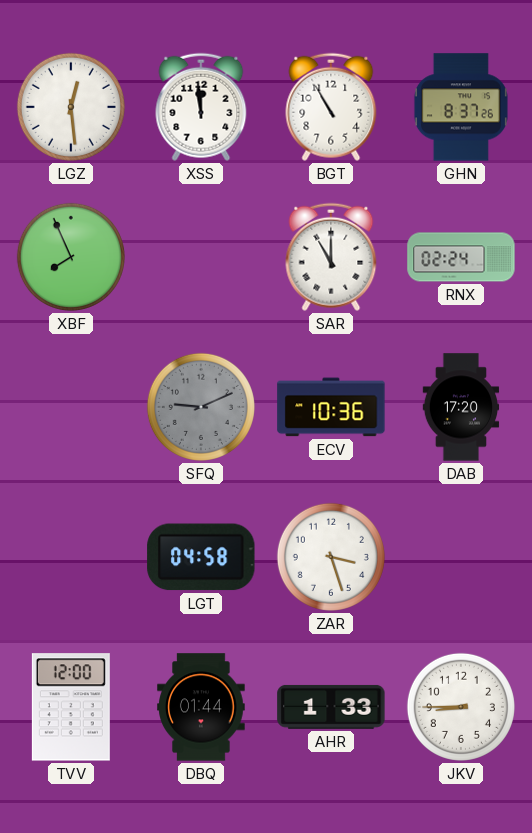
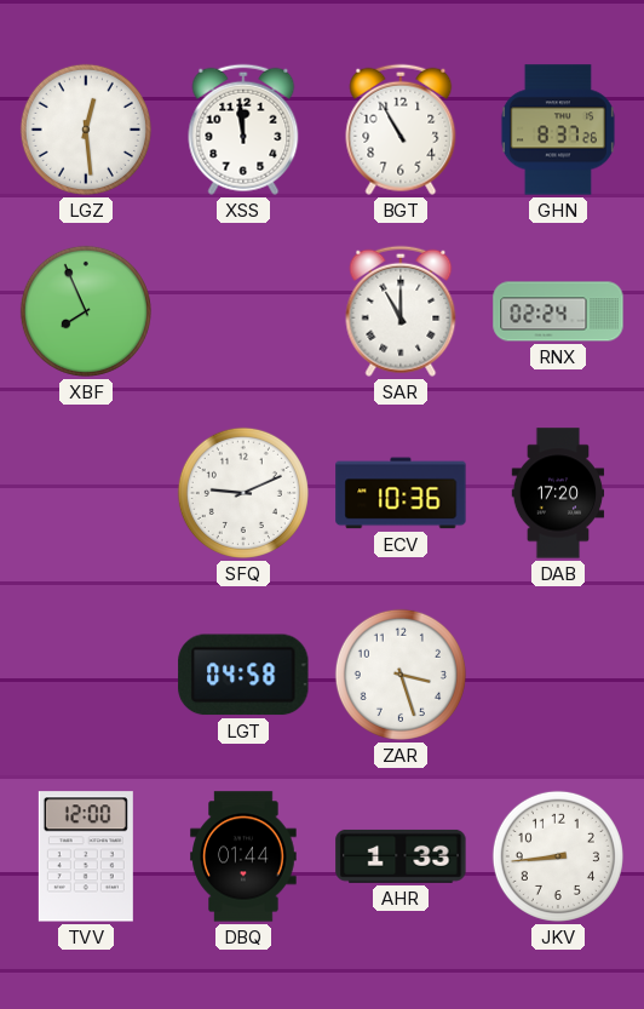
SFQ dial: grey -> white (243, 493)
JKV: 8:45 -> 8:44 (558, 856)
